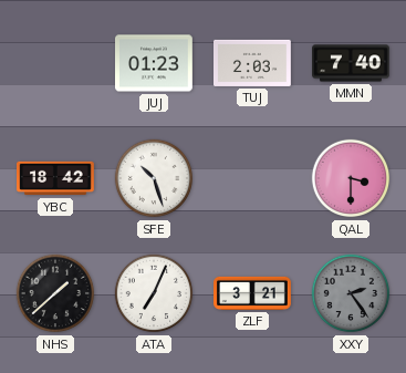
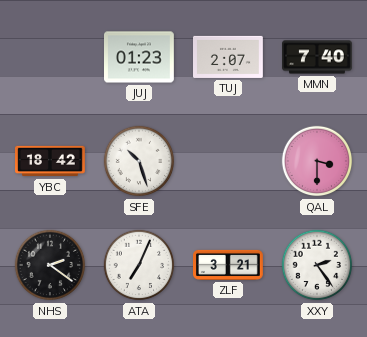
TUJ: 2:03 -> 2:07 (229, 57)
NHS: 1:38 -> 2:21 (50, 265)
XXY dial: grey -> white (317, 265)
